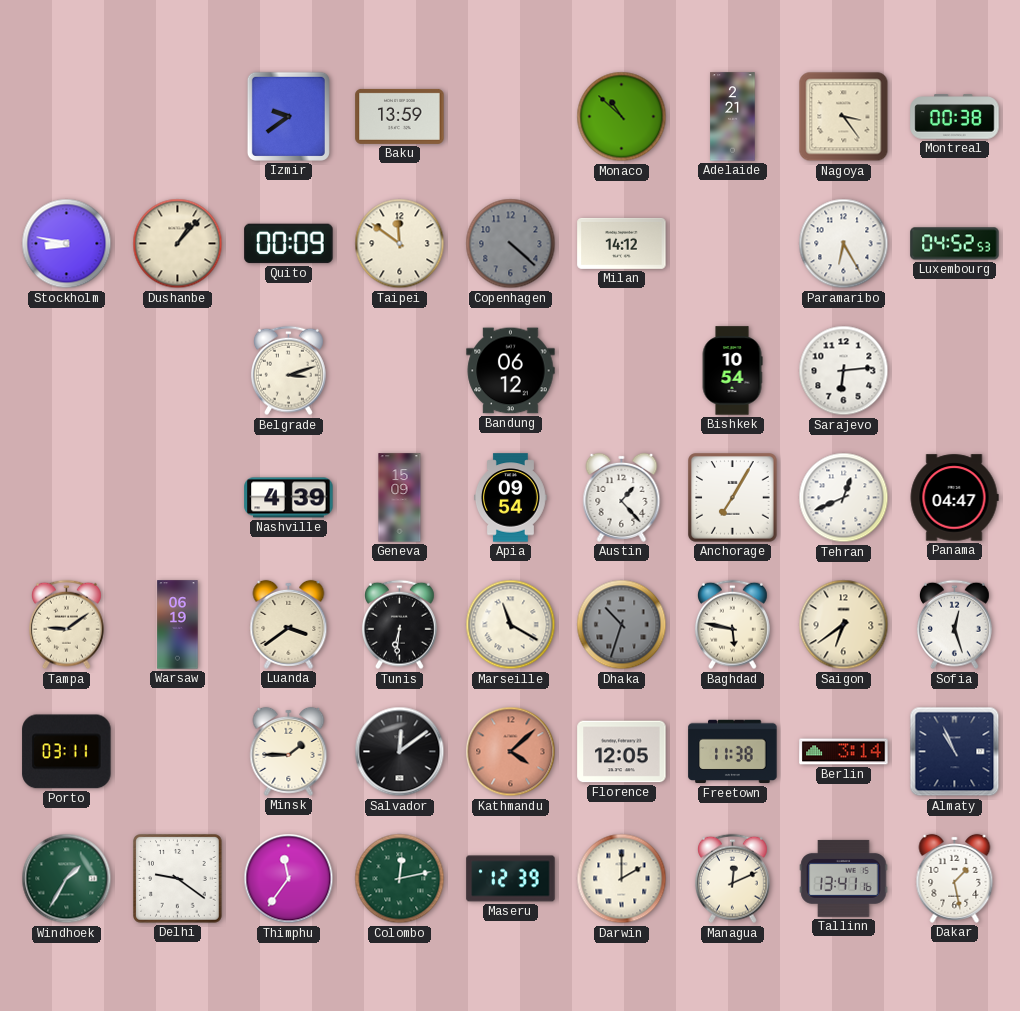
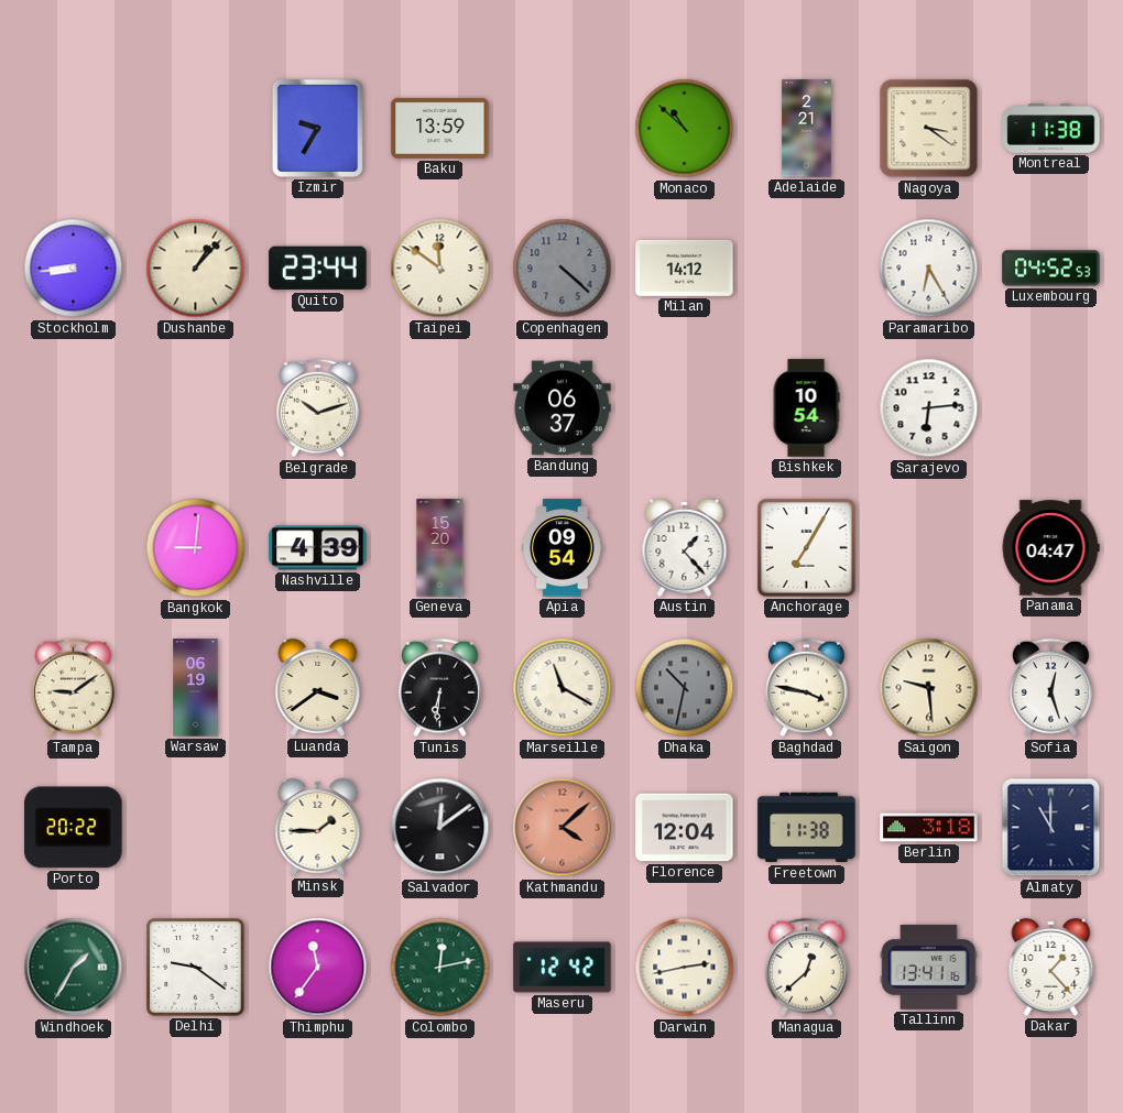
Izmir: 9:39 -> 9:35 (317, 128)
Nagoya: 3:24 -> 3:21 (929, 129)
Montreal: 00:38 -> 11:38 (1051, 129)
Stockholm: 8:47 -> 8:44 (74, 269)
Quito: 00:09 -> 23:44 (318, 269)
Belgrade: 3:12 -> 10:12 (317, 408)
Bandung: 06:12 -> 06:37 (563, 408)
Bangkok: none -> 9:01 (196, 548)
Geneva: 15:09 -> 15:20 (440, 548)
Tehran: 12:41 -> none (844, 498)
Dhaka: 10:33 -> 10:32 (685, 688)
Baghdad: 5:47 -> 3:47 (806, 688)
Saigon: 6:39 -> 9:29 (929, 688)
Porto: 03:11 -> 20:22 (74, 828)
Florence: 12:05 -> 12:04 (685, 828)
Berlin: 3:14 -> 3:18 (929, 828)
Almaty: 10:56 -> 11:00 (1051, 828)
Maseru: 12:39 -> 12:42 (563, 968)
Darwin: 2:00 -> 2:43 (685, 968)
Managua: 12:11 -> 12:38 (806, 968)
Dakar: 1:28 -> 1:23 (1051, 967)
